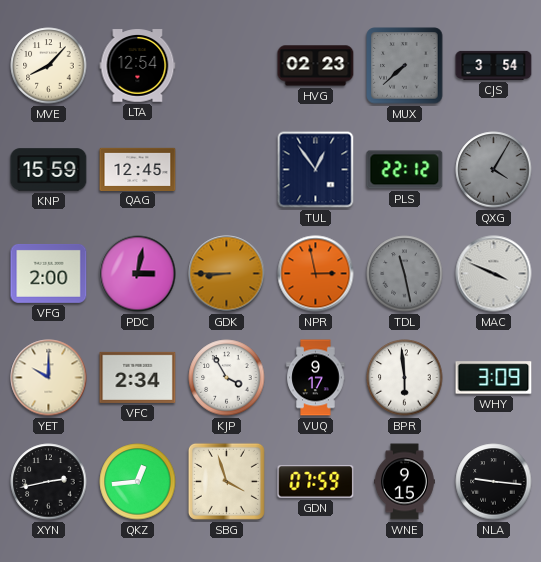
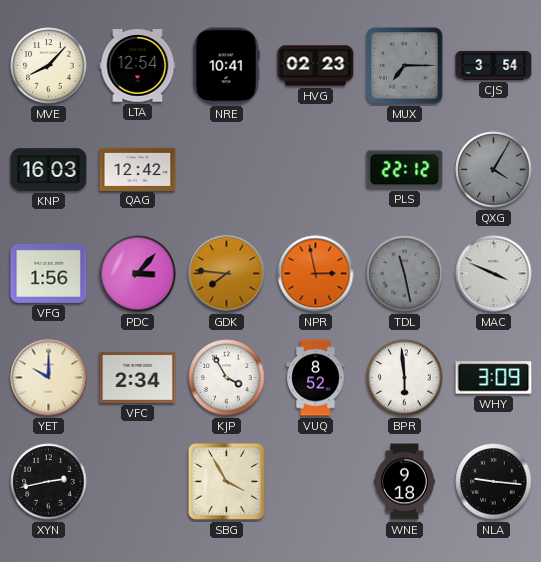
NRE: none -> 10:41 (226, 66)
MUX: 7:38 -> 7:15 (405, 66)
KNP: 15:59 -> 16:03 (49, 170)
QAG: 12:45 -> 12:42 (138, 169)
TUL: 12:54 -> none (316, 170)
VFG: 2:00 -> 1:56 (49, 273)
PDC: 3:02 -> 3:07 (138, 274)
GDK: 8:45 -> 7:46 (227, 274)
VUQ: 9:17 -> 8:52 (316, 378)
QKZ: 12:44 -> none (138, 482)
SBG: 3:57 -> 3:55 (226, 481)
GDN: 07:59 -> none (316, 482)
WNE: 9:15 -> 9:18 (405, 482)
